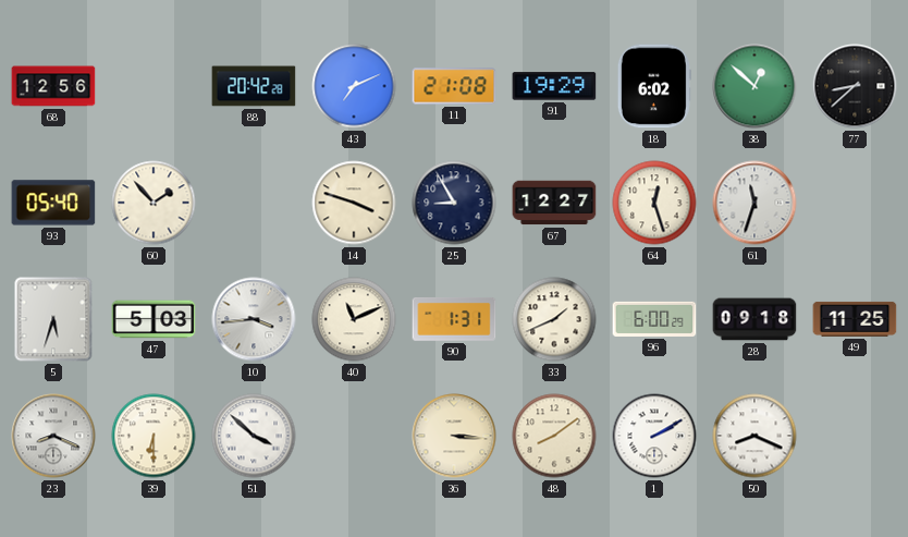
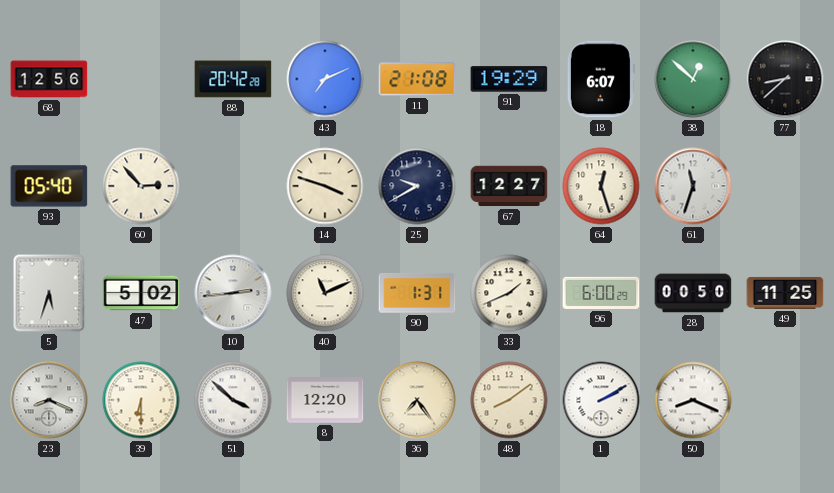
18: 6:02 -> 6:07 (601, 79)
60: 1:53 -> 2:53 (141, 186)
25: 8:55 -> 9:40 (417, 186)
47: 5:03 -> 5:02 (141, 293)
10: 3:44 -> 2:44 (233, 293)
28: 09:18 -> 00:50 (693, 293)
8: none -> 12:20 (325, 400)
36: 3:16 -> 7:24 (417, 400)
